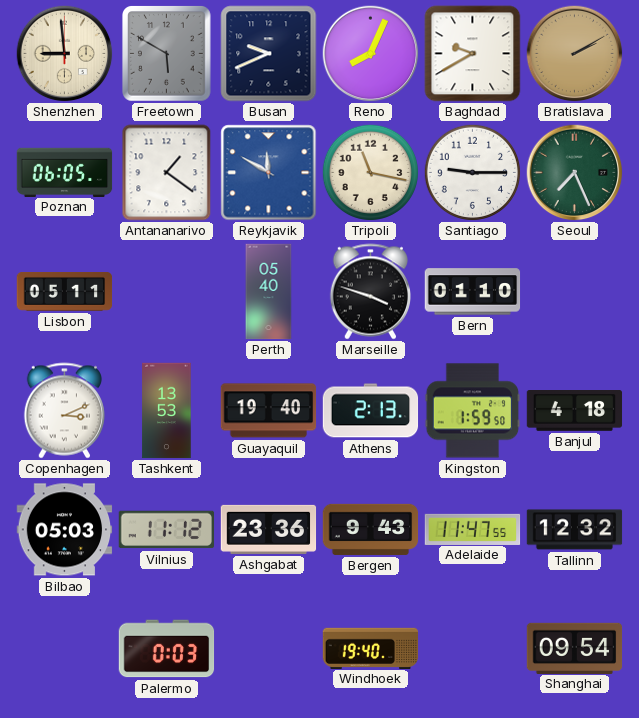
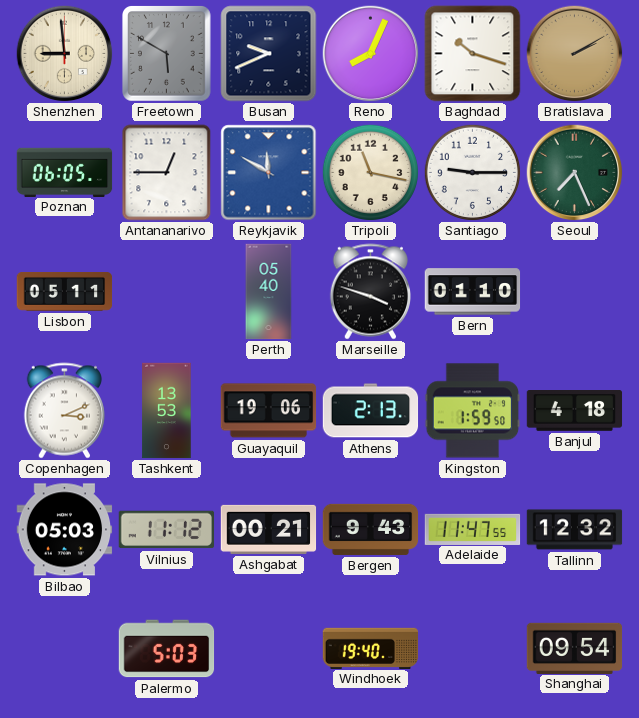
Baghdad: 9:40 -> 10:18 (473, 54)
Antananarivo: 1:21 -> 12:45 (167, 173)
Guayaquil: 19:40 -> 19:06 (269, 411)
Ashgabat: 23:36 -> 00:21 (269, 529)
Palermo: 0:03 -> 5:03 (167, 649)
